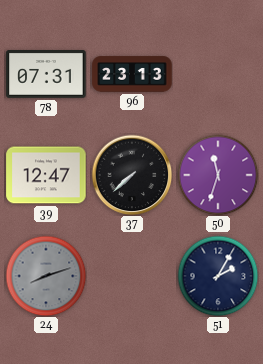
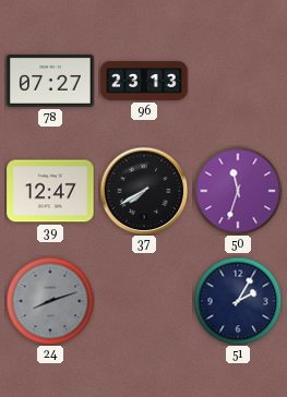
78: 07:31 -> 07:27 (50, 82)
37: 7:38 -> 7:40 (144, 191)
